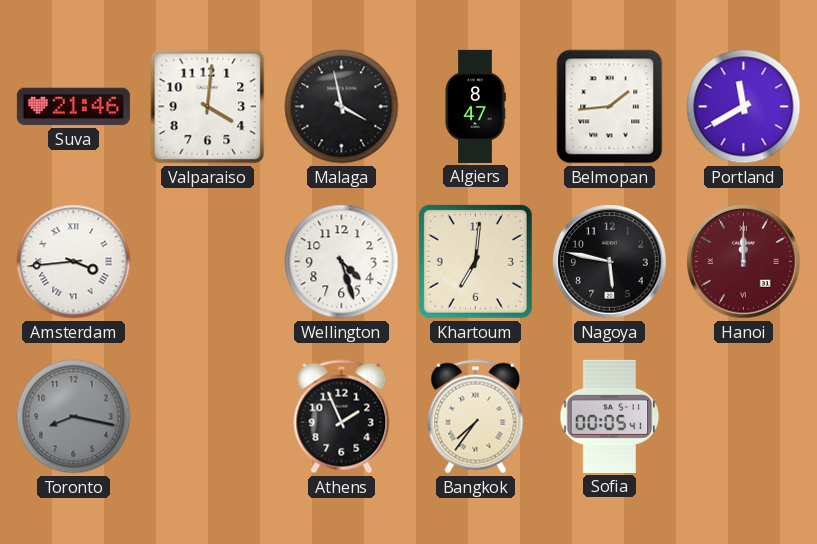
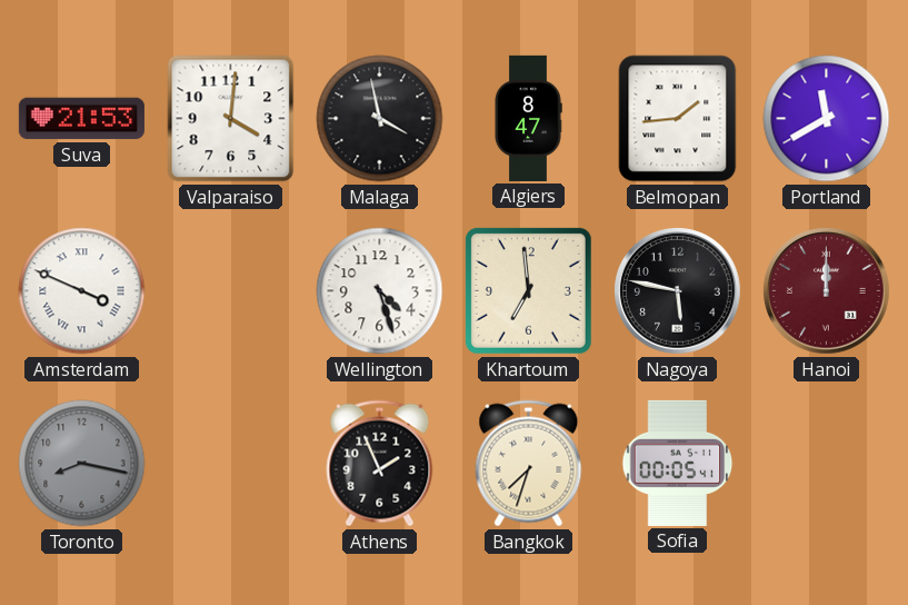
Suva: 21:46 -> 21:53 (81, 119)
Amsterdam: 3:44 -> 3:49 (82, 291)
Khartoum: 7:01 -> 6:59 (528, 290)
Bangkok: 7:36 -> 7:33 (529, 464)
